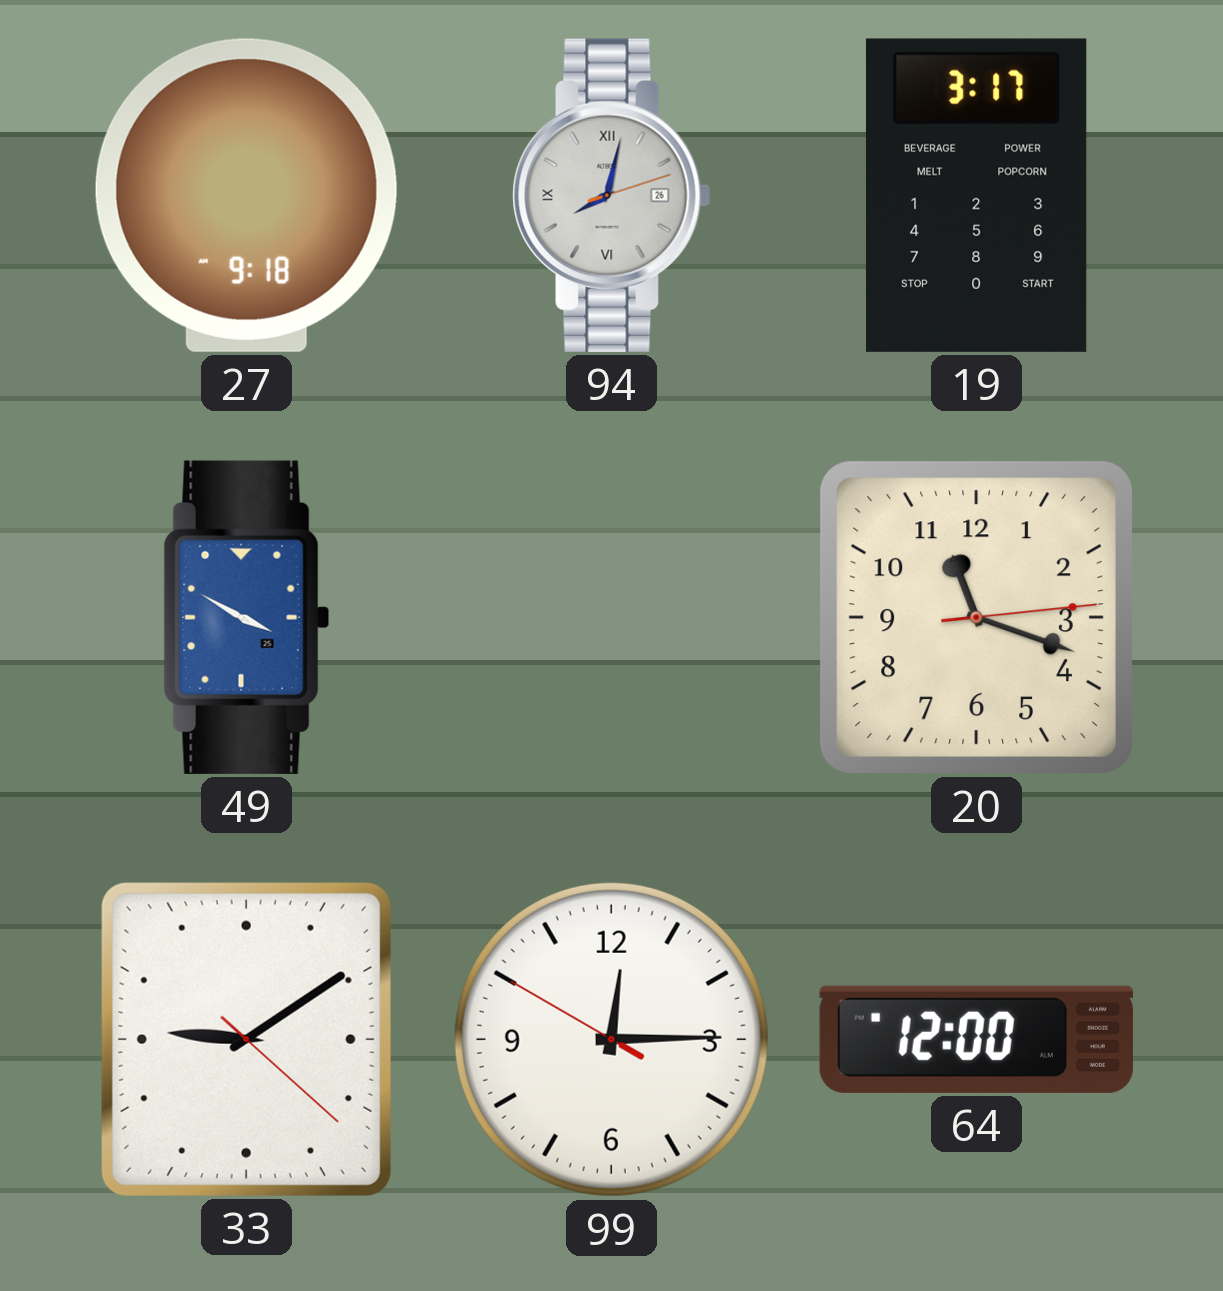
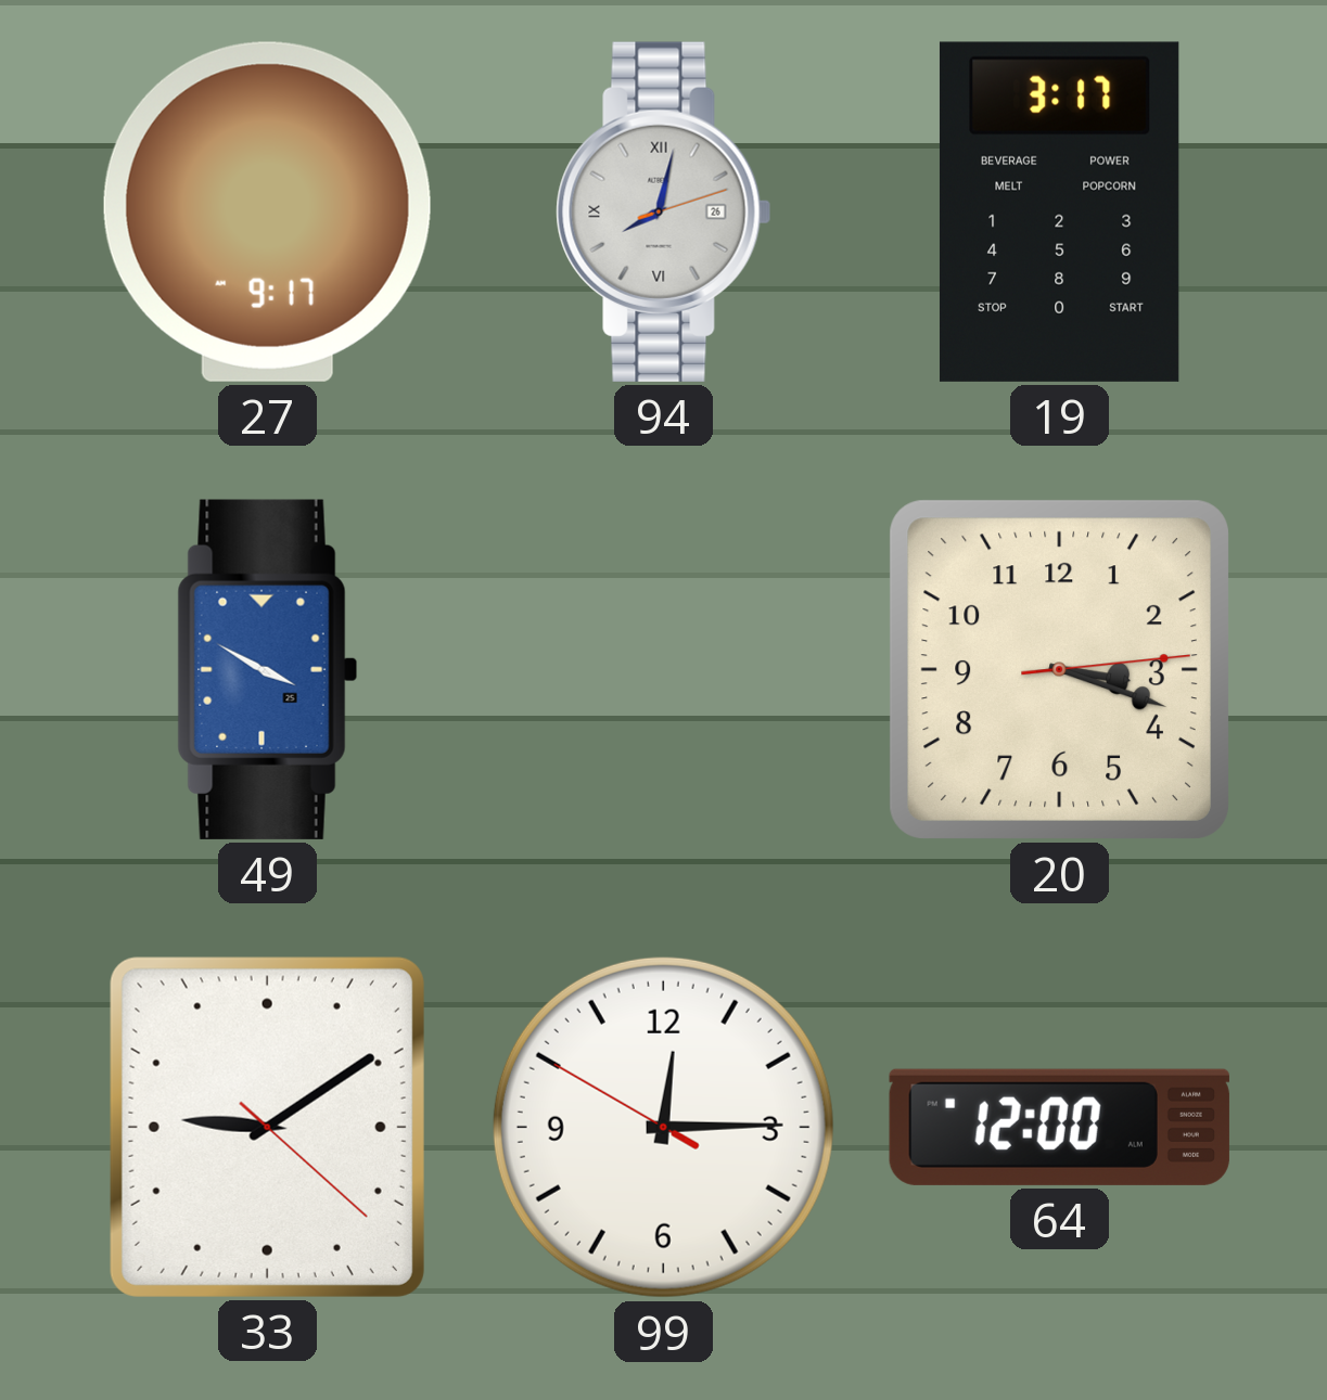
27: 9:18 -> 9:17 (267, 211)
20: 11:18 -> 3:18 (1059, 669)
